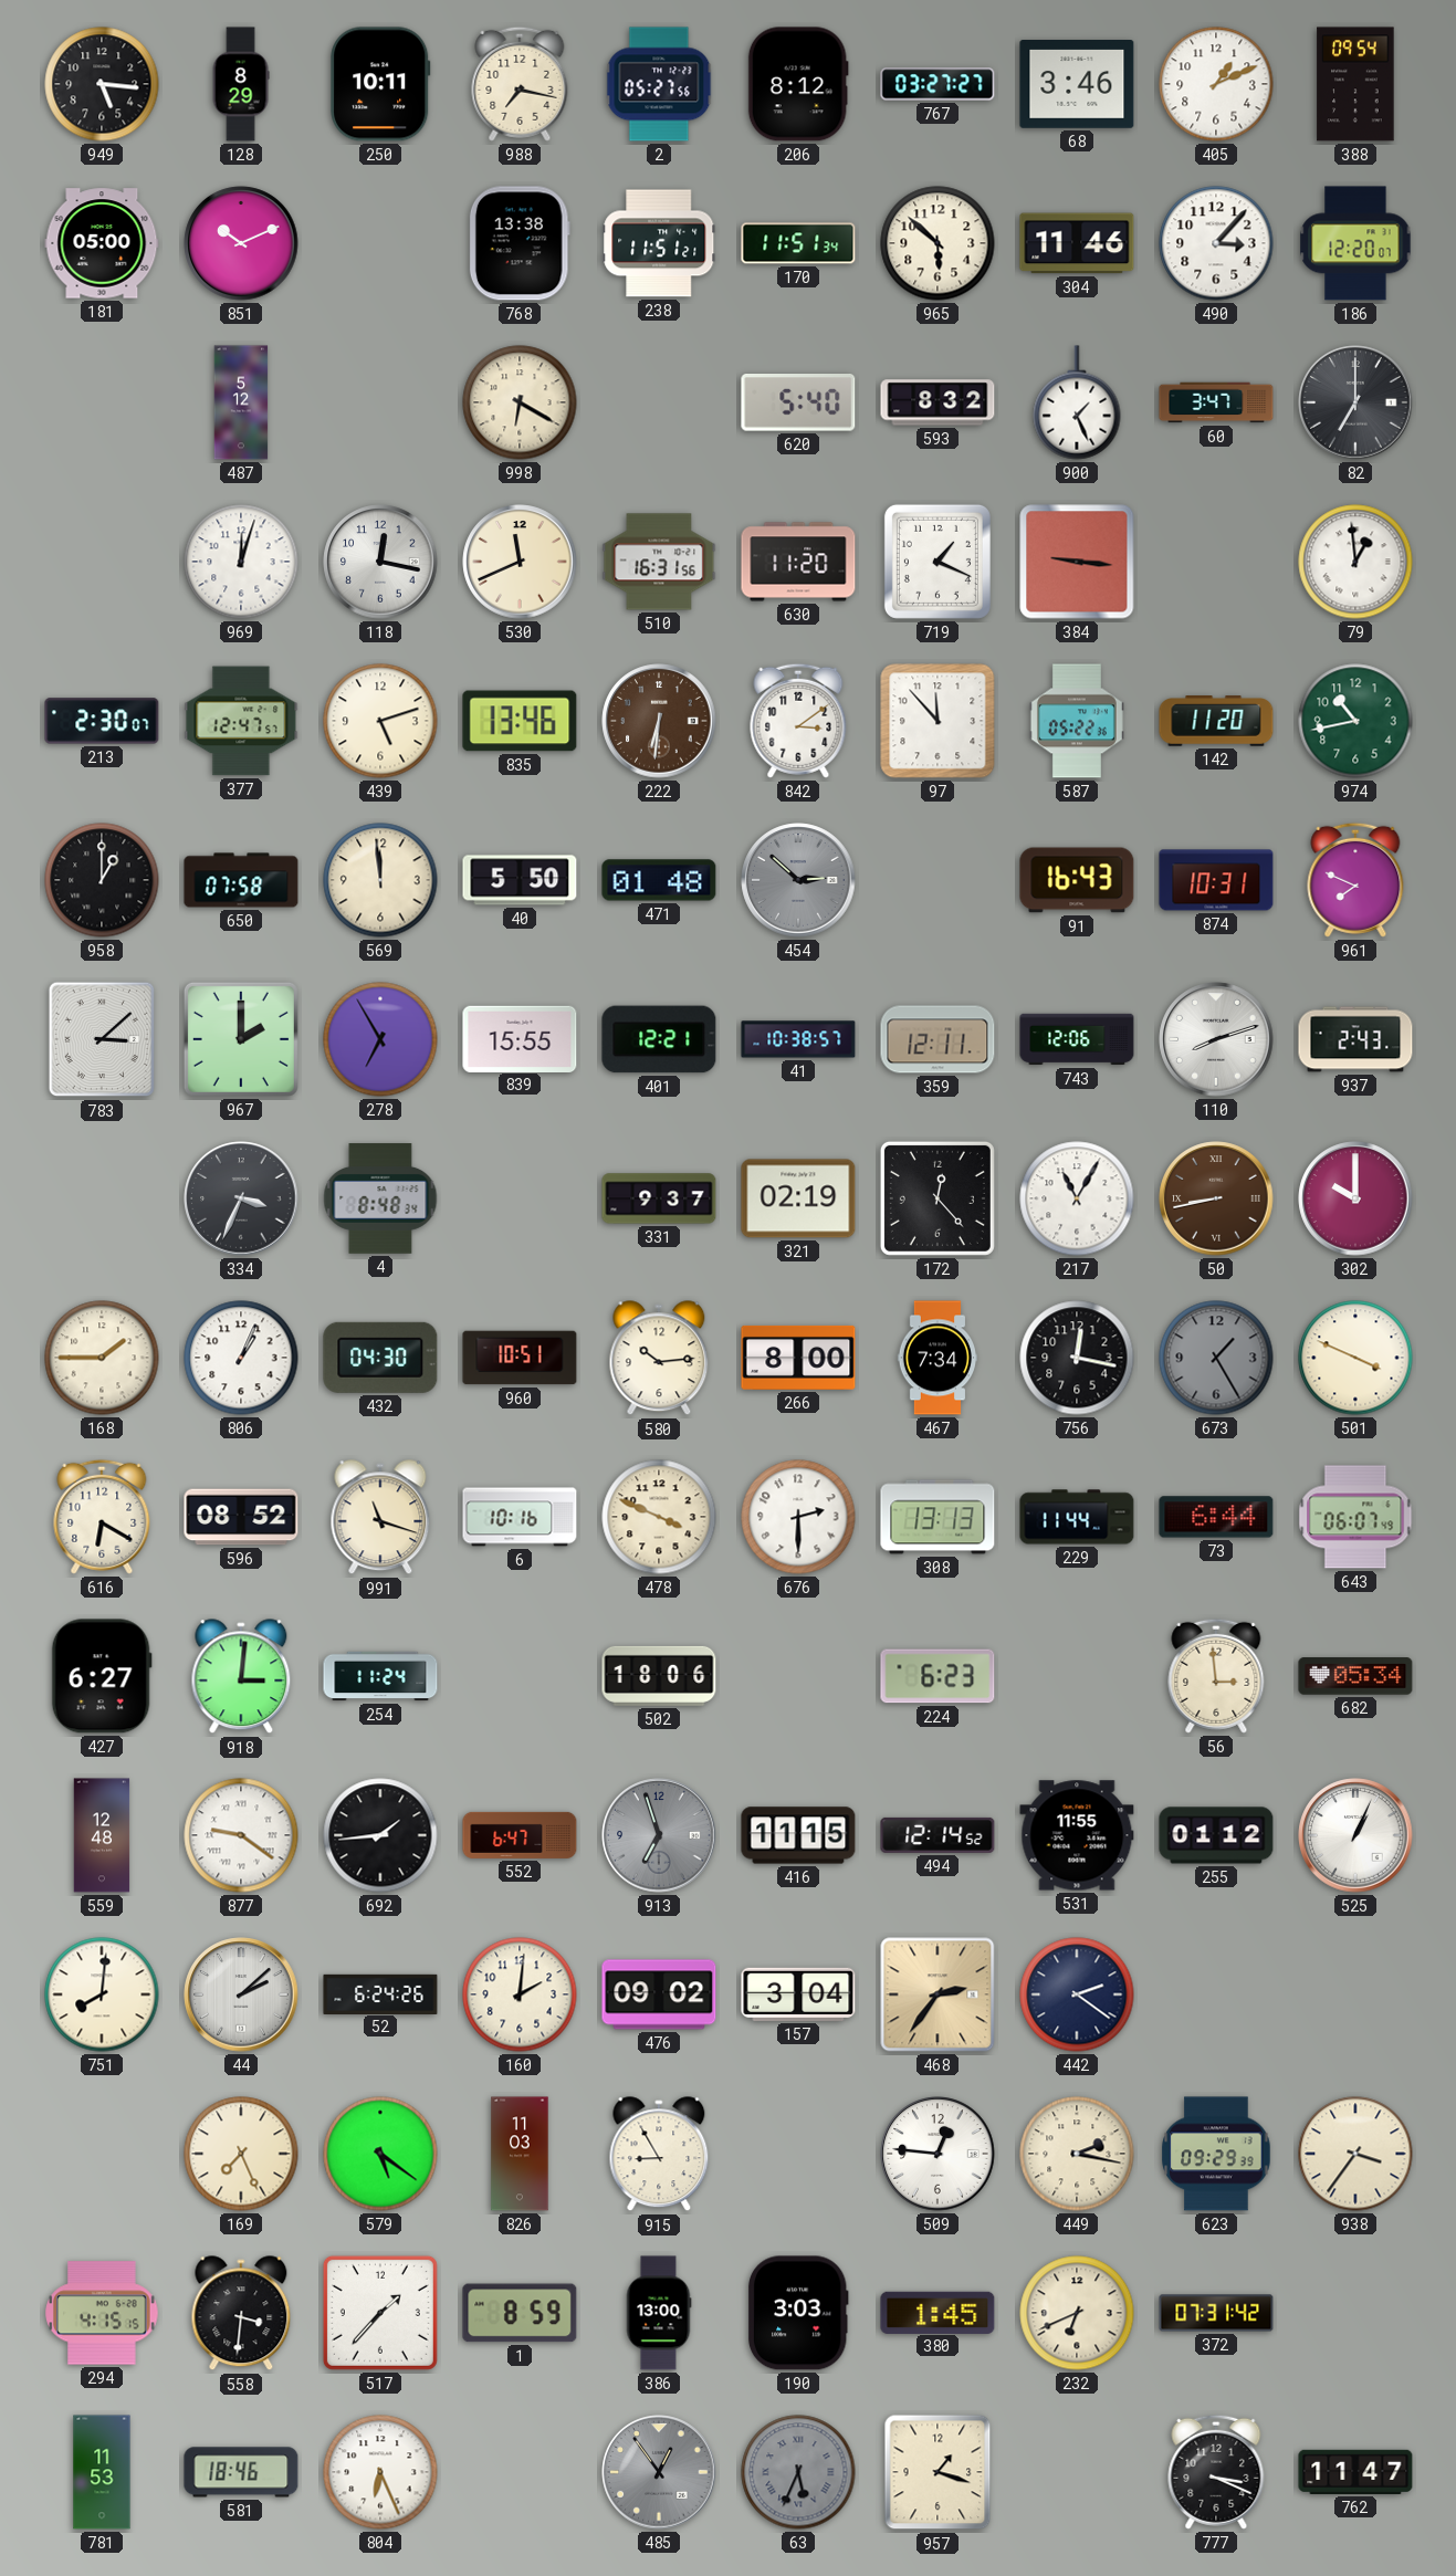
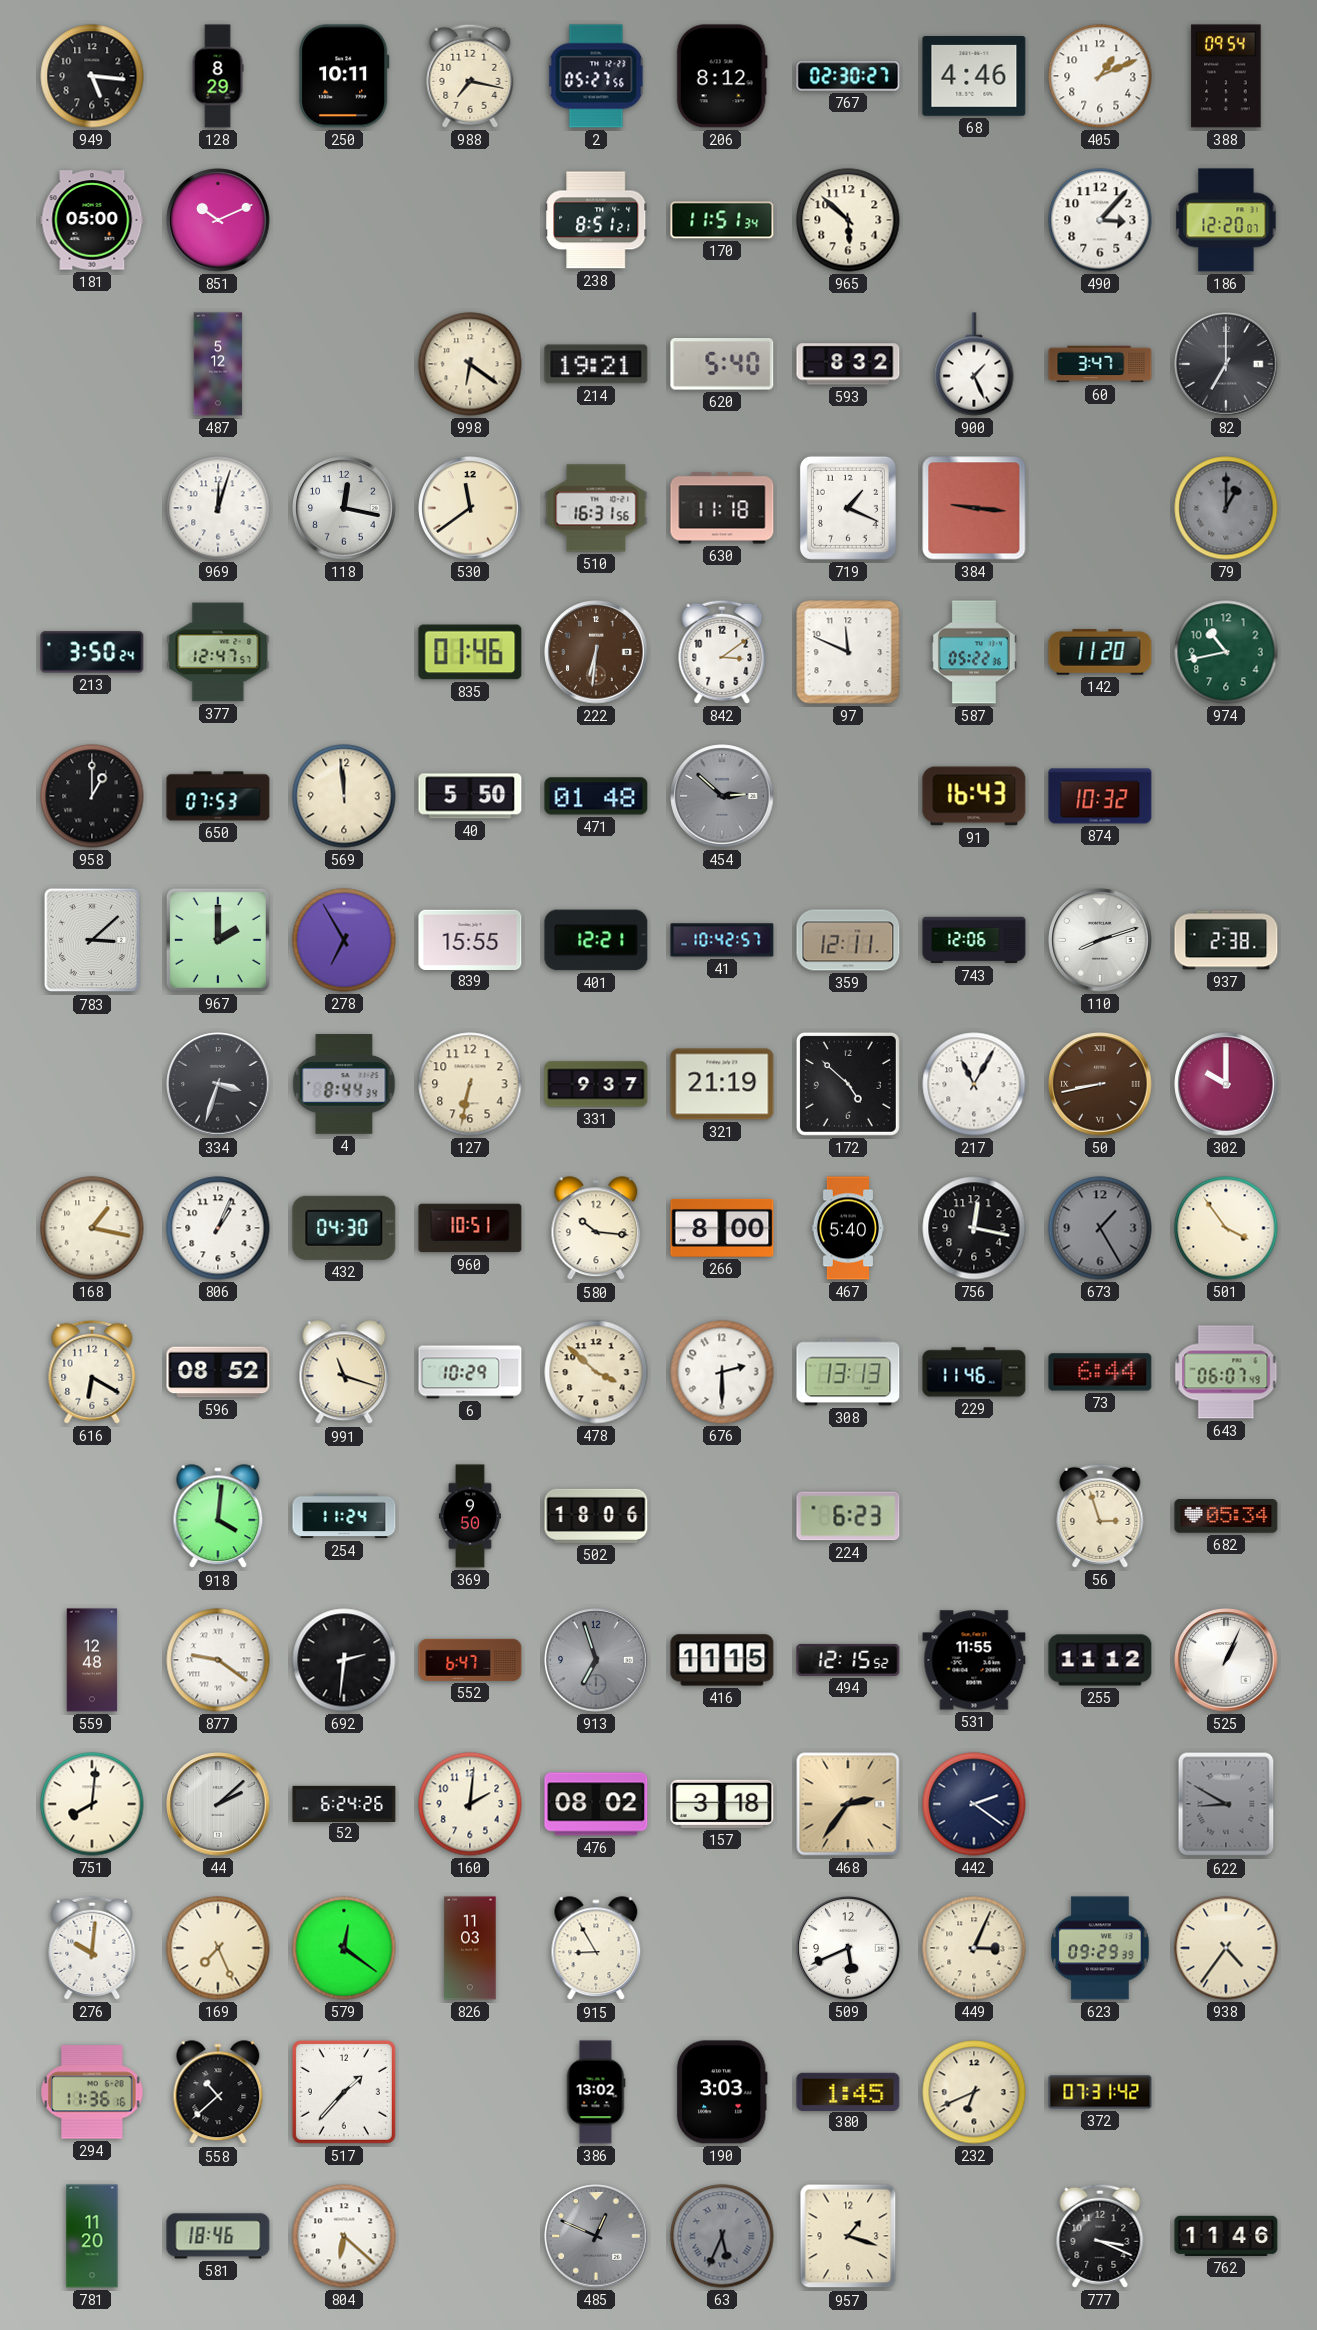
767: 03:27 -> 02:30 (848, 76)
68: 3:46 -> 4:46 (974, 77)
768: 13:38 -> none (520, 243)
238: 11:51 -> 8:51 (596, 220)
304: 11:46 -> none (1077, 243)
998: 6:20 -> 6:21 (470, 364)
214: none -> 19:21 (596, 364)
530: 11:41 -> 11:39 (470, 508)
630: 11:20 -> 11:18 (722, 508)
79: 12:59 -> 1:00 (1226, 508)
79 dial: white -> grey (1226, 508)
213: 2:30 -> 3:50 (92, 652)
439: 5:12 -> none (380, 721)
835: 13:46 -> 01:46 (470, 652)
97: 11:53 -> 11:49 (848, 652)
650: 07:58 -> 07:53 (218, 796)
874: 10:31 -> 10:32 (1100, 796)
961: 7:49 -> none (1355, 880)
41: 10:38 -> 10:42 (722, 940)
937: 2:43 -> 2:38 (1226, 940)
334: 3:34 -> 3:33 (218, 1084)
4: 8:48 -> 8:44 (344, 1084)
127: none -> 6:32 (470, 1084)
321: 02:19 -> 21:19 (722, 1084)
172: 12:23 -> 4:52 (848, 1084)
168: 1:45 -> 1:17 (92, 1228)
580: 10:14 -> 10:16 (596, 1229)
467: 7:34 -> 5:40 (848, 1228)
501: 3:49 -> 3:54 (1226, 1228)
6: 10:16 -> 10:29 (470, 1372)
478: 3:49 -> 3:52 (596, 1372)
229: 11:44 -> 11:46 (974, 1372)
427: 6:27 -> none (102, 1676)
918: 3:01 -> 4:01 (218, 1517)
369: none -> 9:50 (470, 1516)
56: 2:59 -> 2:57 (1100, 1516)
692: 1:44 -> 2:31 (344, 1660)
494: 12:14 -> 12:15 (848, 1660)
255: 01:12 -> 11:12 (1100, 1660)
476: 09:02 -> 08:02 (596, 1804)
157: 3:04 -> 3:18 (722, 1804)
622: none -> 8:50 (1226, 1804)
276: none -> 10:01 (92, 1948)
579: 5:21 -> 12:21 (344, 1948)
509: 12:46 -> 5:41 (848, 1948)
449: 2:17 -> 3:04 (974, 1948)
938: 3:36 -> 4:36 (1226, 1948)
294: 4:15 -> 11:36 (92, 2092)
558: 3:31 -> 10:38 (218, 2093)
1: 8:59 -> none (520, 2313)
386: 13:00 -> 13:02 (596, 2092)
781: 11:53 -> 11:20 (92, 2236)
804: 6:26 -> 6:22 (344, 2236)
485: 12:54 -> 12:49 (596, 2236)
762: 11:47 -> 11:46 (1226, 2236)
